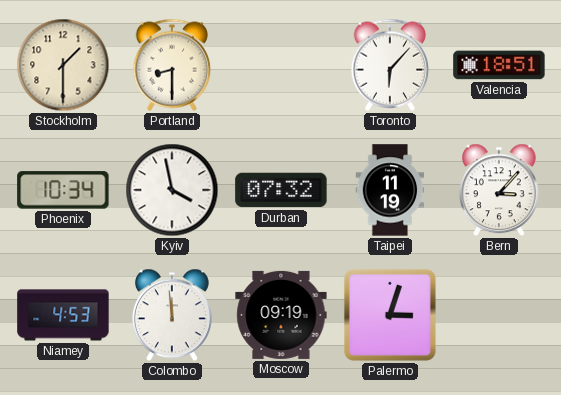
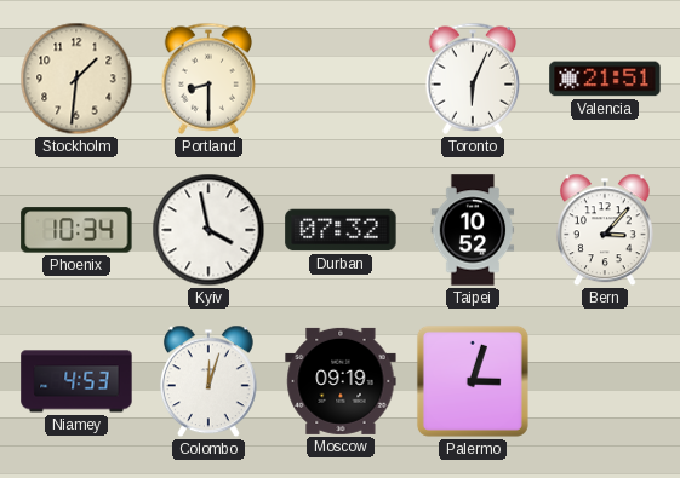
Stockholm: 1:30 -> 1:31 (76, 79)
Toronto: 6:07 -> 6:04 (473, 79)
Valencia: 18:51 -> 21:51 (605, 79)
Taipei: 11:19 -> 10:52 (473, 230)
Colombo: 11:59 -> 12:03 (208, 381)
